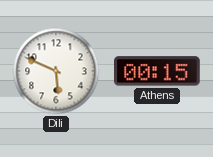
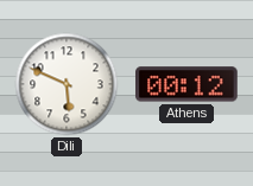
Athens: 00:15 -> 00:12 (186, 84)
